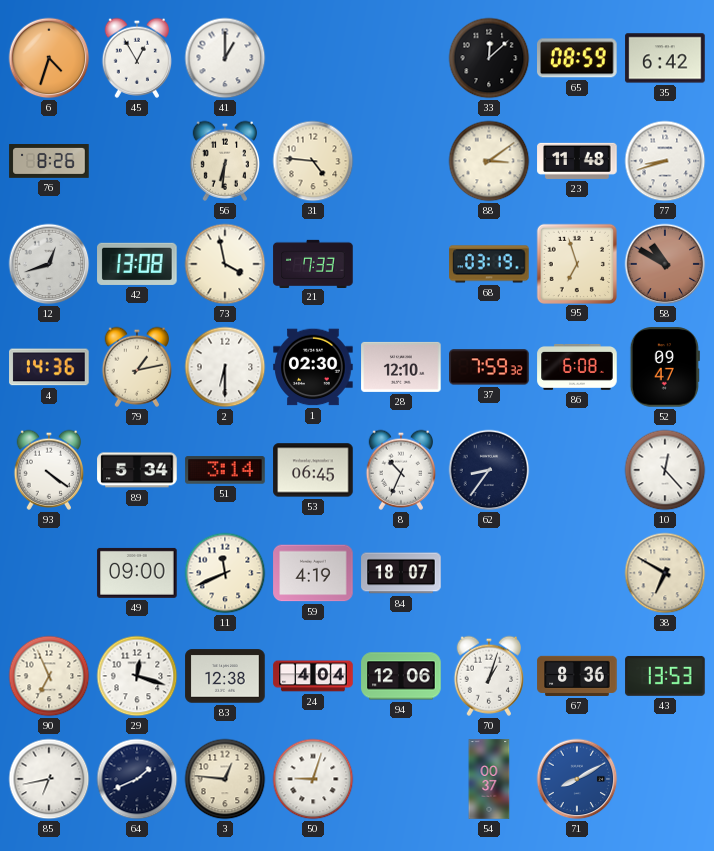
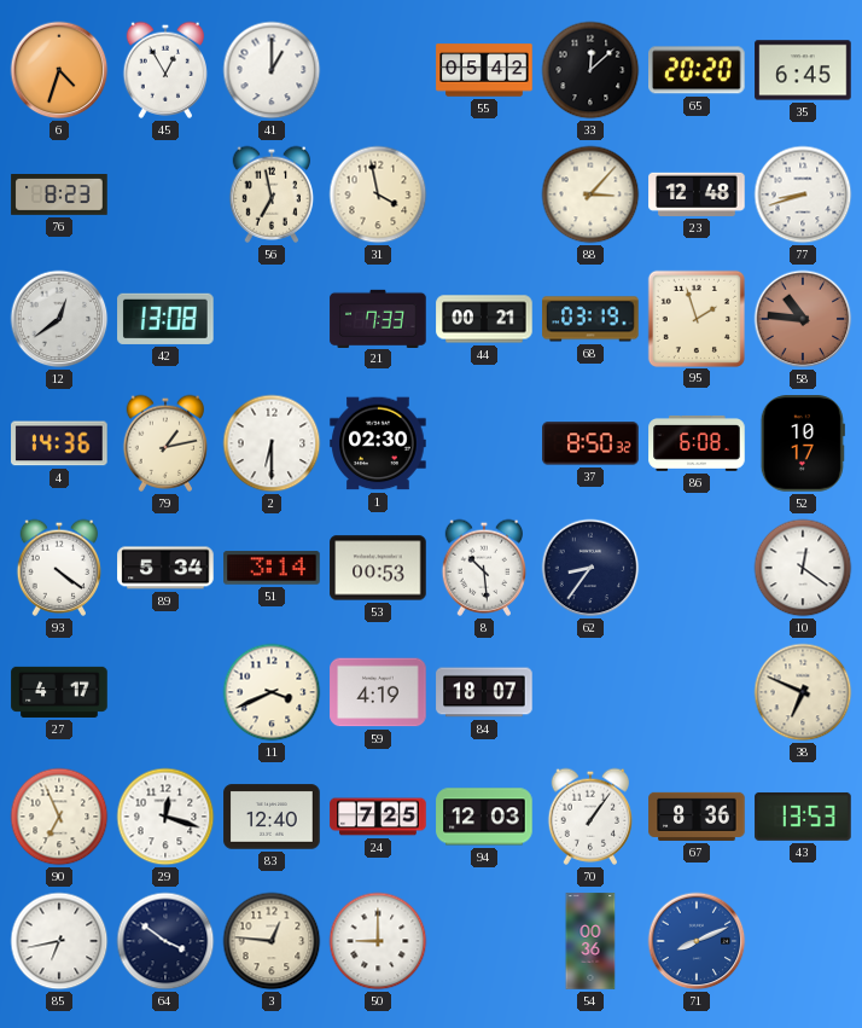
55: none -> 05:42 (484, 70)
65: 08:59 -> 20:20 (698, 70)
35: 6:42 -> 6:45 (803, 70)
76: 8:26 -> 8:23 (59, 196)
56: 6:31 -> 6:58 (270, 194)
31: 4:46 -> 3:58 (378, 194)
88: 3:09 -> 3:07 (590, 194)
23: 11:48 -> 12:48 (697, 194)
12: 12:42 -> 12:39 (59, 319)
73: 3:58 -> none (225, 264)
44: none -> 00:21 (484, 319)
95: 6:57 -> 1:57 (695, 318)
58: 10:50 -> 10:46 (803, 319)
28: 12:10 -> none (401, 367)
37: 7:59 -> 8:50 (590, 443)
52: 09:47 -> 10:17 (803, 443)
53: 06:45 -> 00:53 (378, 568)
8: 10:34 -> 10:29 (483, 568)
10: 12:23 -> 12:21 (803, 568)
27: none -> 4:17 (59, 692)
49: 09:00 -> none (137, 573)
11: 11:41 -> 3:41 (272, 692)
38: 6:50 -> 6:49 (803, 692)
83: 12:38 -> 12:40 (272, 817)
24: 4:04 -> 7:25 (378, 817)
94: 12:06 -> 12:03 (484, 817)
70: 1:03 -> 1:06 (589, 817)
64: 1:41 -> 3:51 (165, 941)
50: 9:03 -> 9:00 (378, 941)
54: 00:37 -> 00:36 (590, 941)
71: 8:10 -> 8:11 (697, 941)
